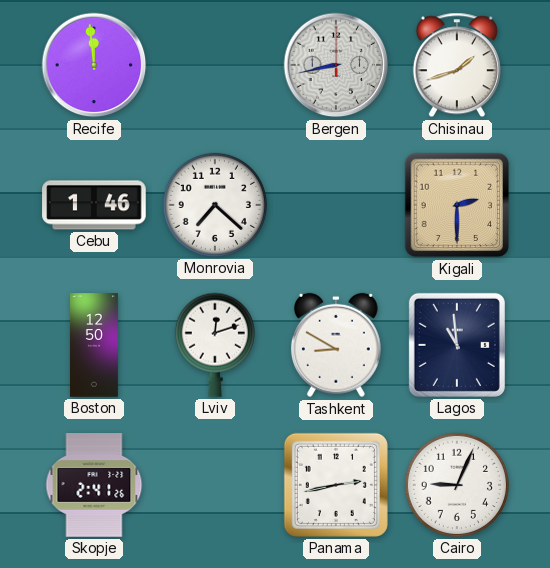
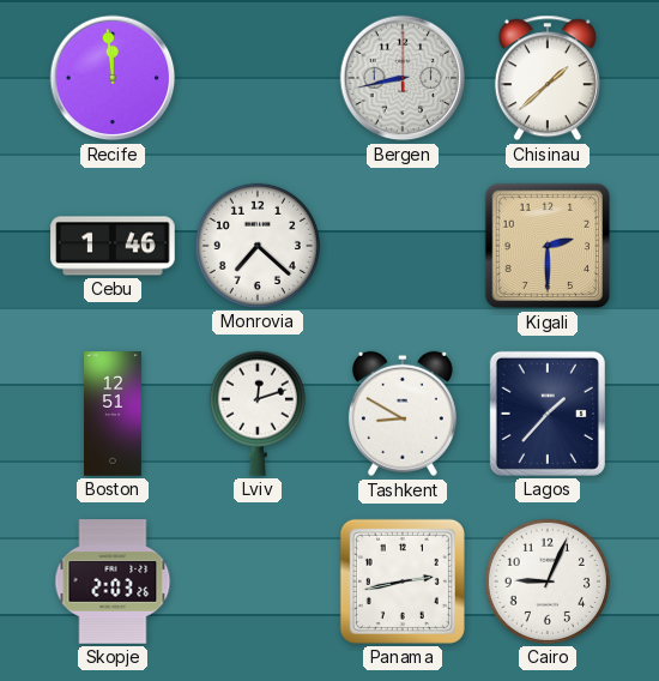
Chisinau: 1:42 -> 1:38 (548, 78)
Boston: 12:50 -> 12:51 (113, 414)
Lagos: 10:59 -> 1:37 (548, 414)
Skopje: 2:41 -> 2:03 (113, 581)
